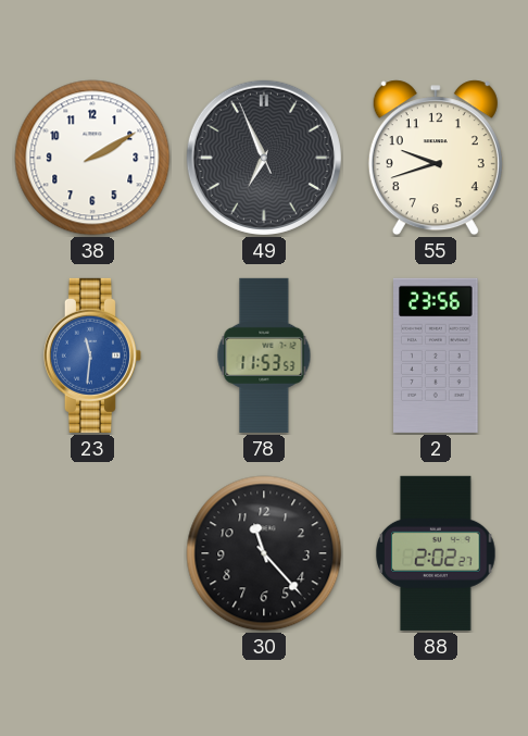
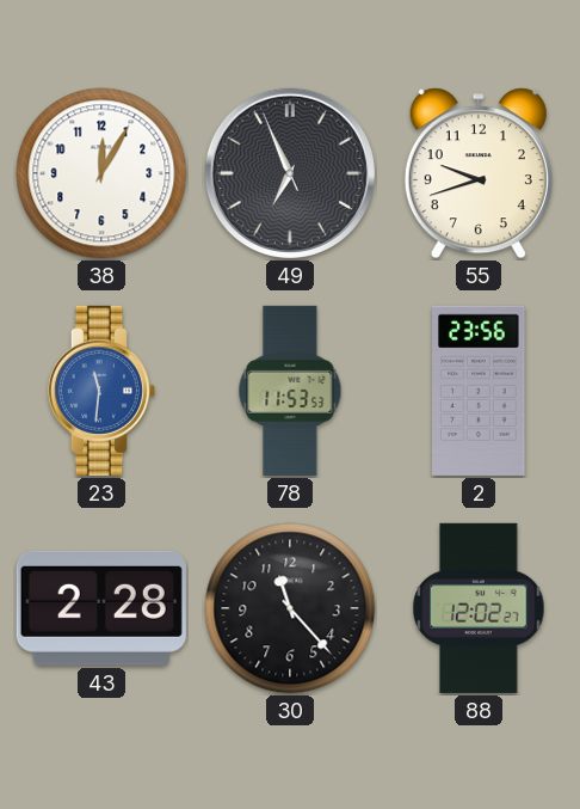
38: 2:10 -> 12:05 (101, 173)
43: none -> 2:28 (101, 608)
88: 2:02 -> 12:02 (479, 608)
